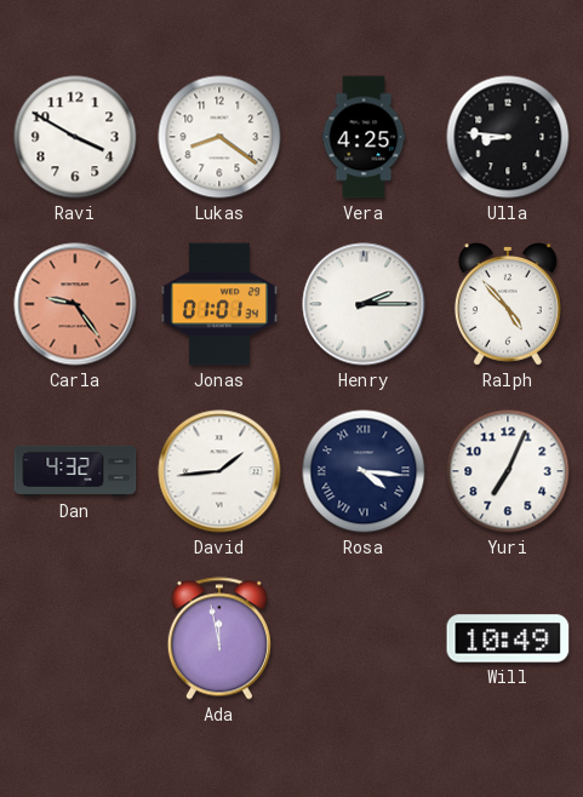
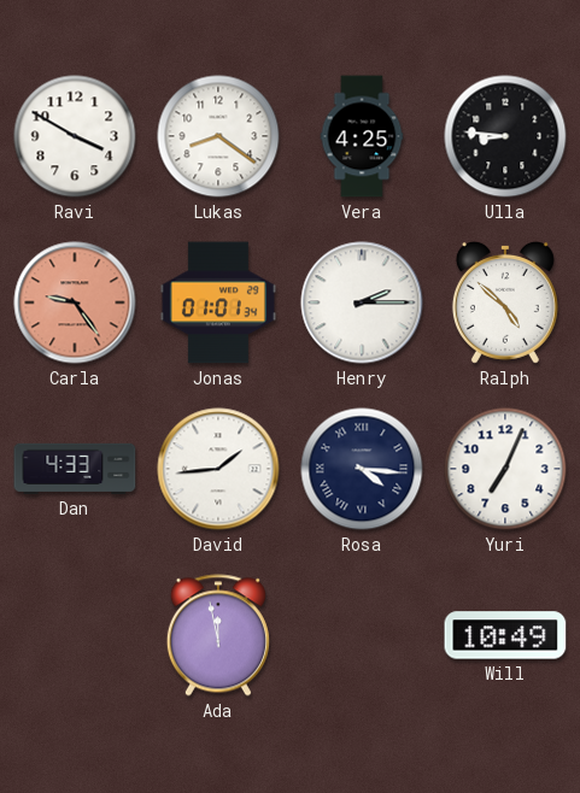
Ralph: 4:53 -> 4:52 (505, 302)
Dan: 4:32 -> 4:33 (75, 469)
